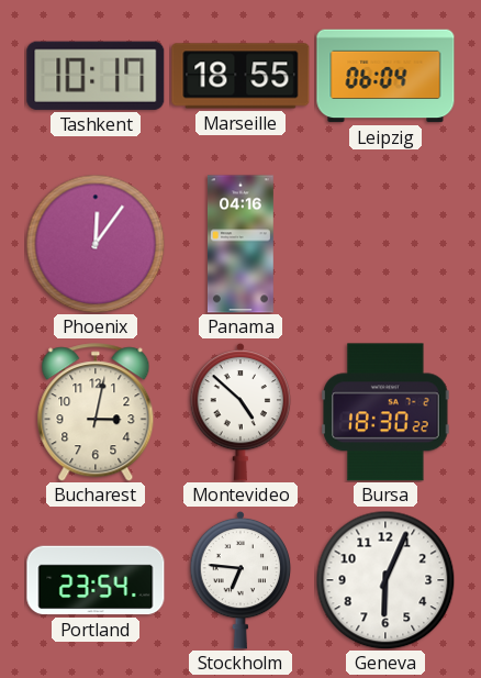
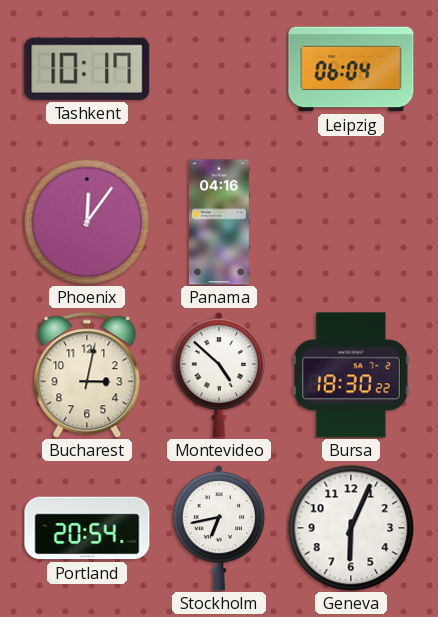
Marseille: 18:55 -> none (240, 76)
Portland: 23:54 -> 20:54 (87, 528)
Stockholm: 6:46 -> 6:43 (219, 528)
